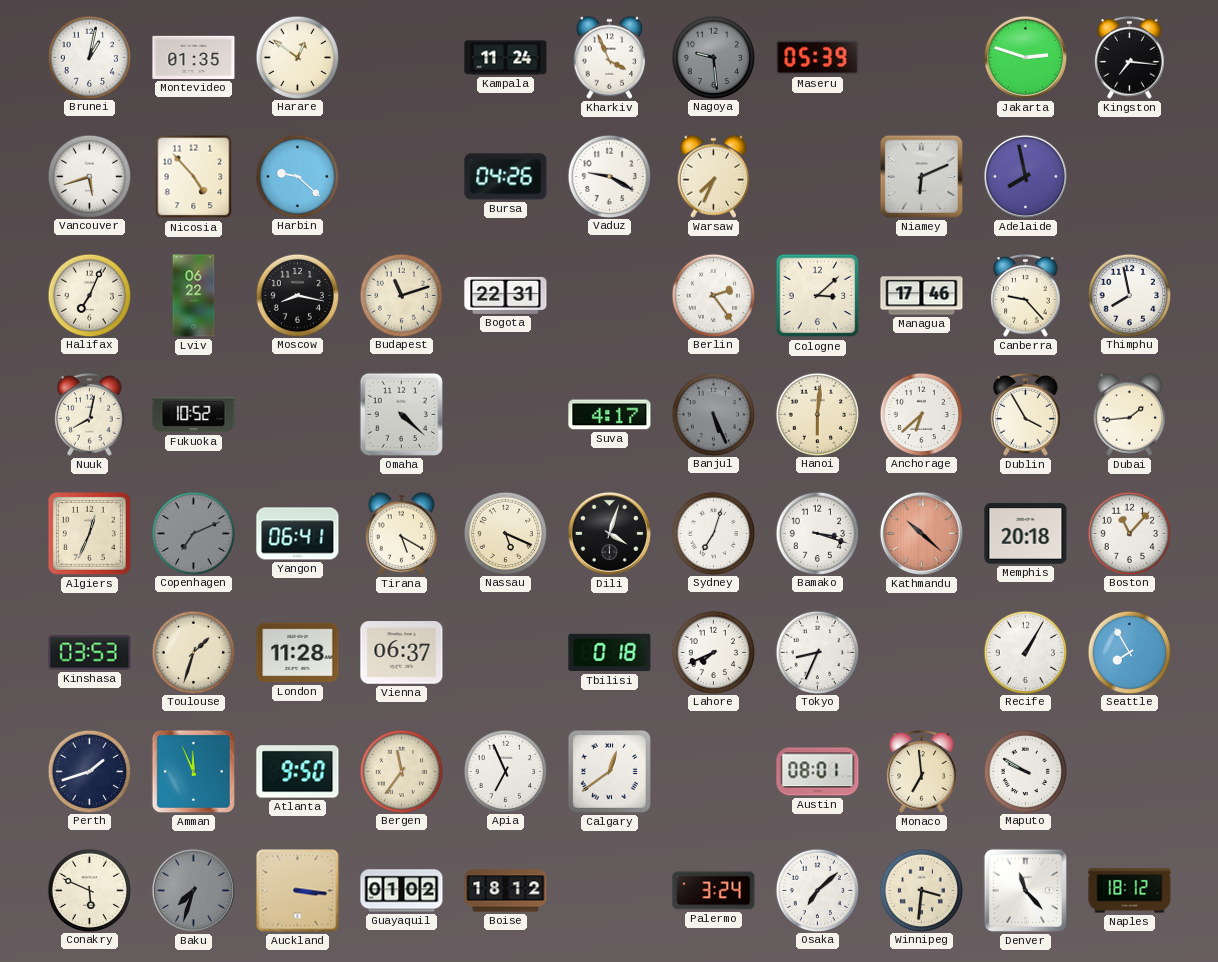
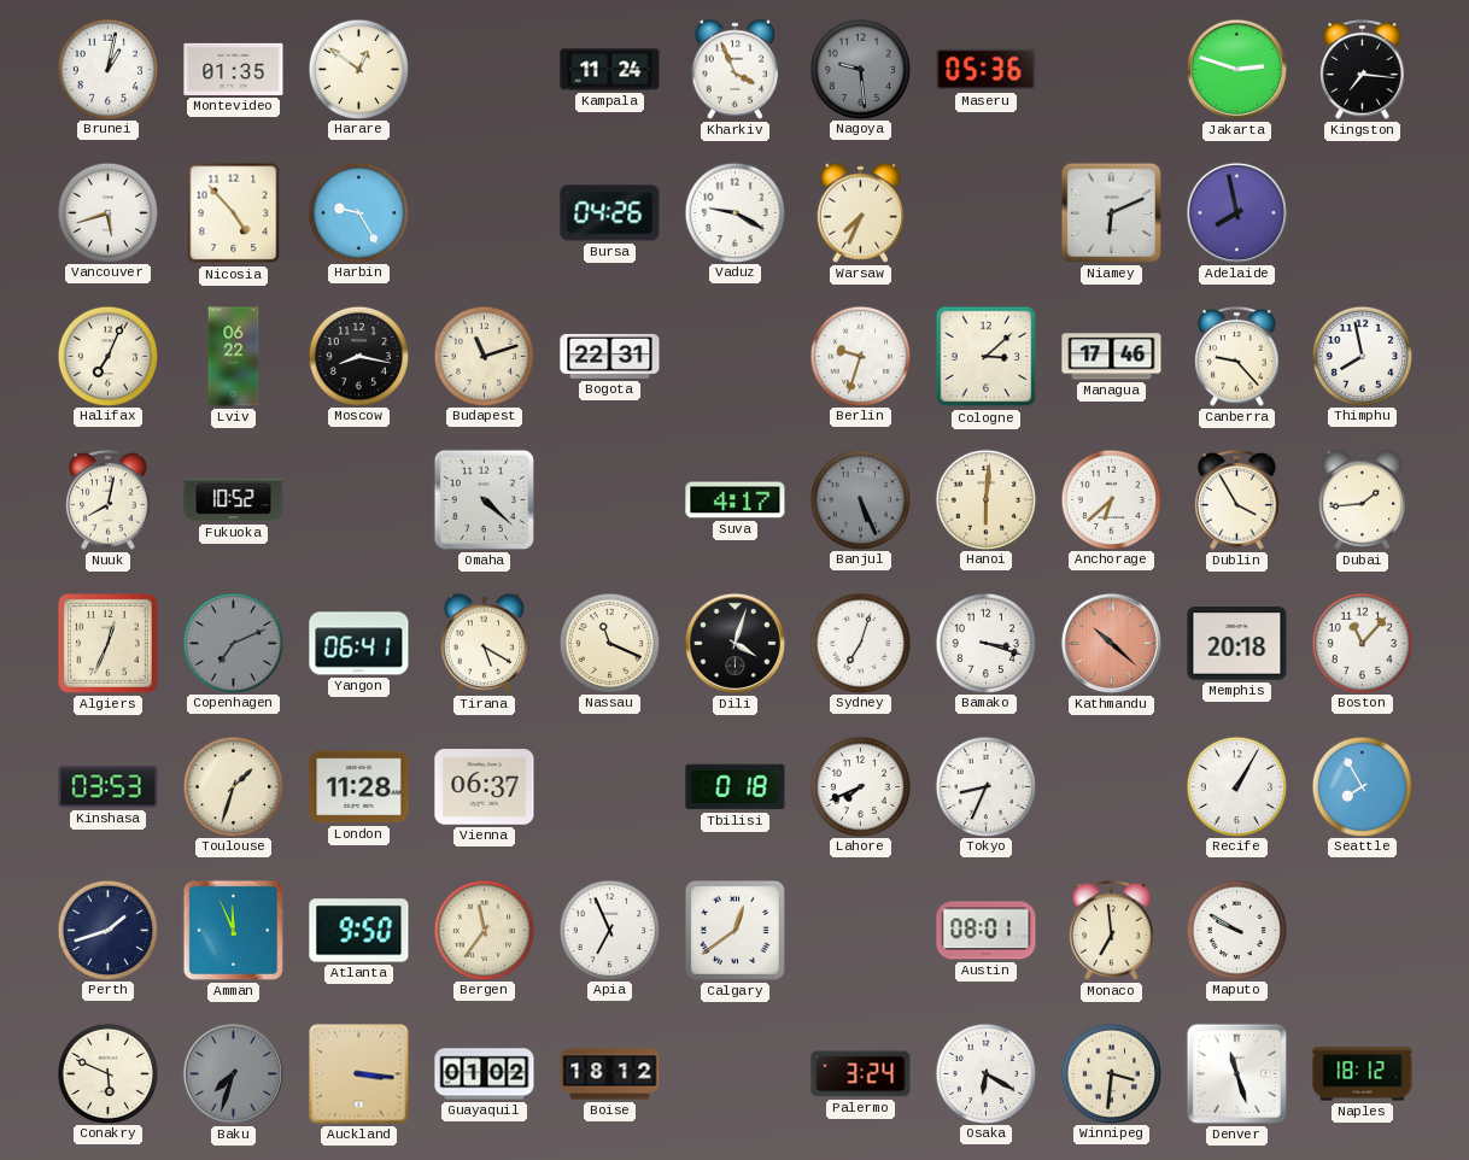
Maseru: 05:39 -> 05:36 (987, 70)
Harbin: 9:22 -> 9:25 (358, 212)
Berlin: 2:24 -> 9:33 (860, 356)
Nassau: 5:19 -> 11:19 (609, 643)
Osaka: 7:08 -> 6:20 (985, 1073)
Denver: 11:23 -> 11:27 (1236, 1073)
